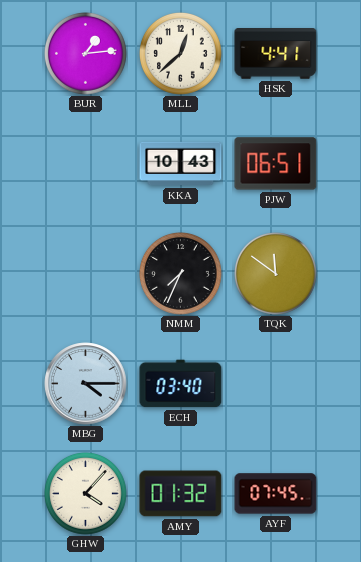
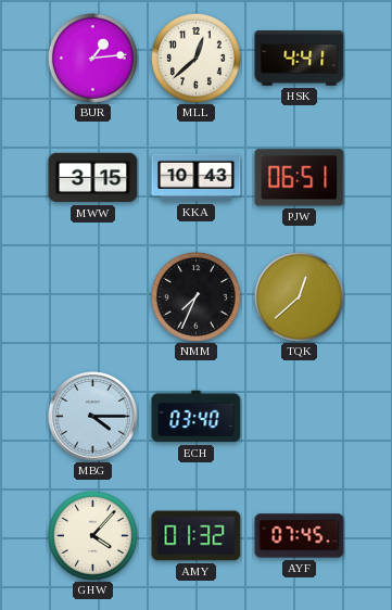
MWW: none -> 3:15 (93, 178)
TQK: 11:51 -> 12:38 (300, 297)
